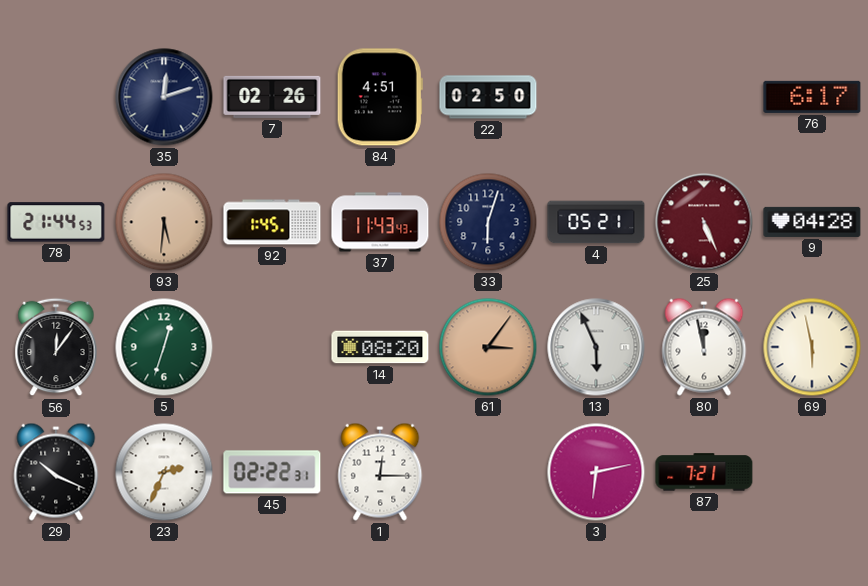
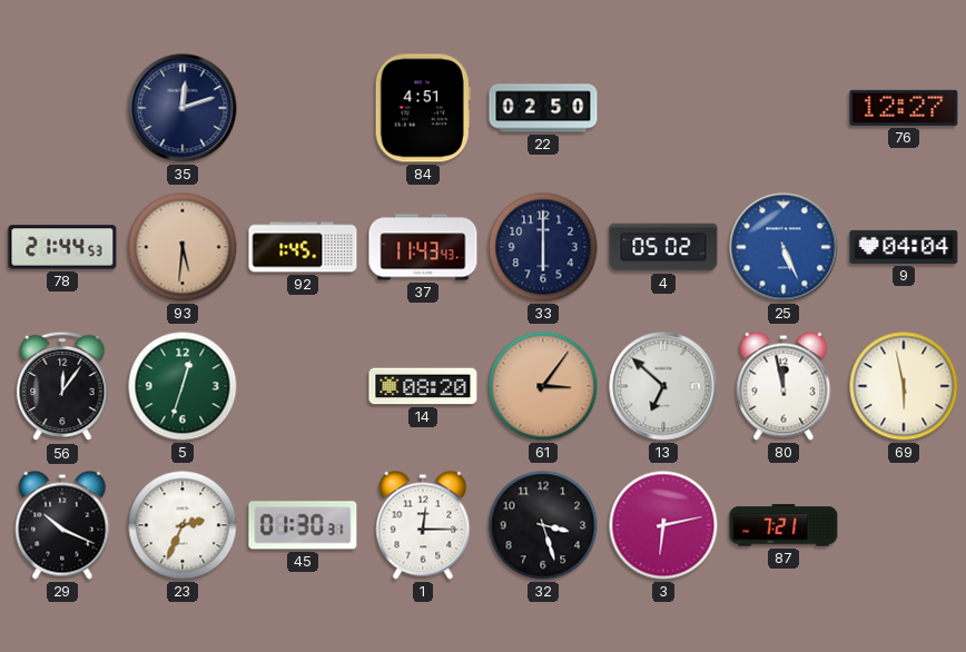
7: 02:26 -> none (272, 97)
76: 6:17 -> 12:27 (904, 108)
33: 6:03 -> 6:00 (543, 247)
4: 05:21 -> 05:02 (663, 247)
25 dial: burgundy -> blue (783, 247)
9: 04:28 -> 04:04 (904, 247)
13: 5:56 -> 6:52 (663, 386)
45: 02:22 -> 01:30 (303, 525)
32: none -> 3:27 (543, 525)
